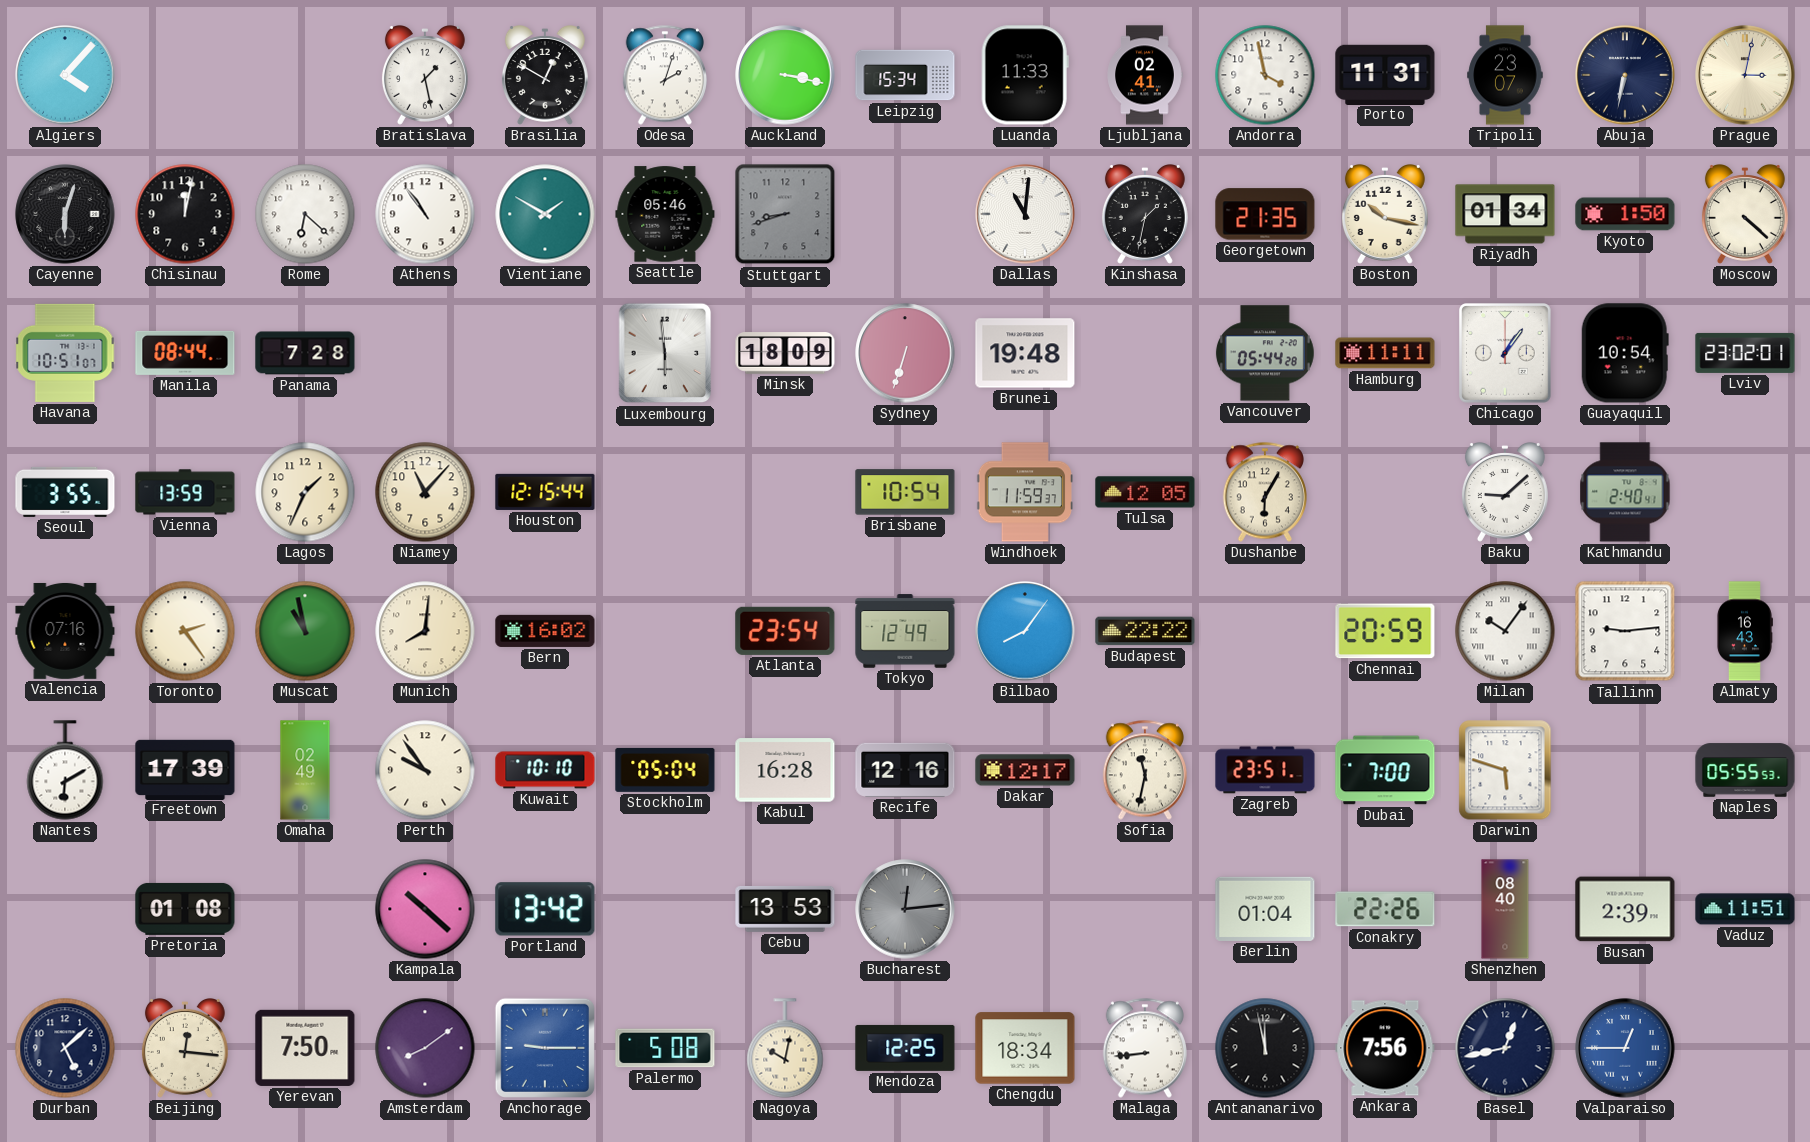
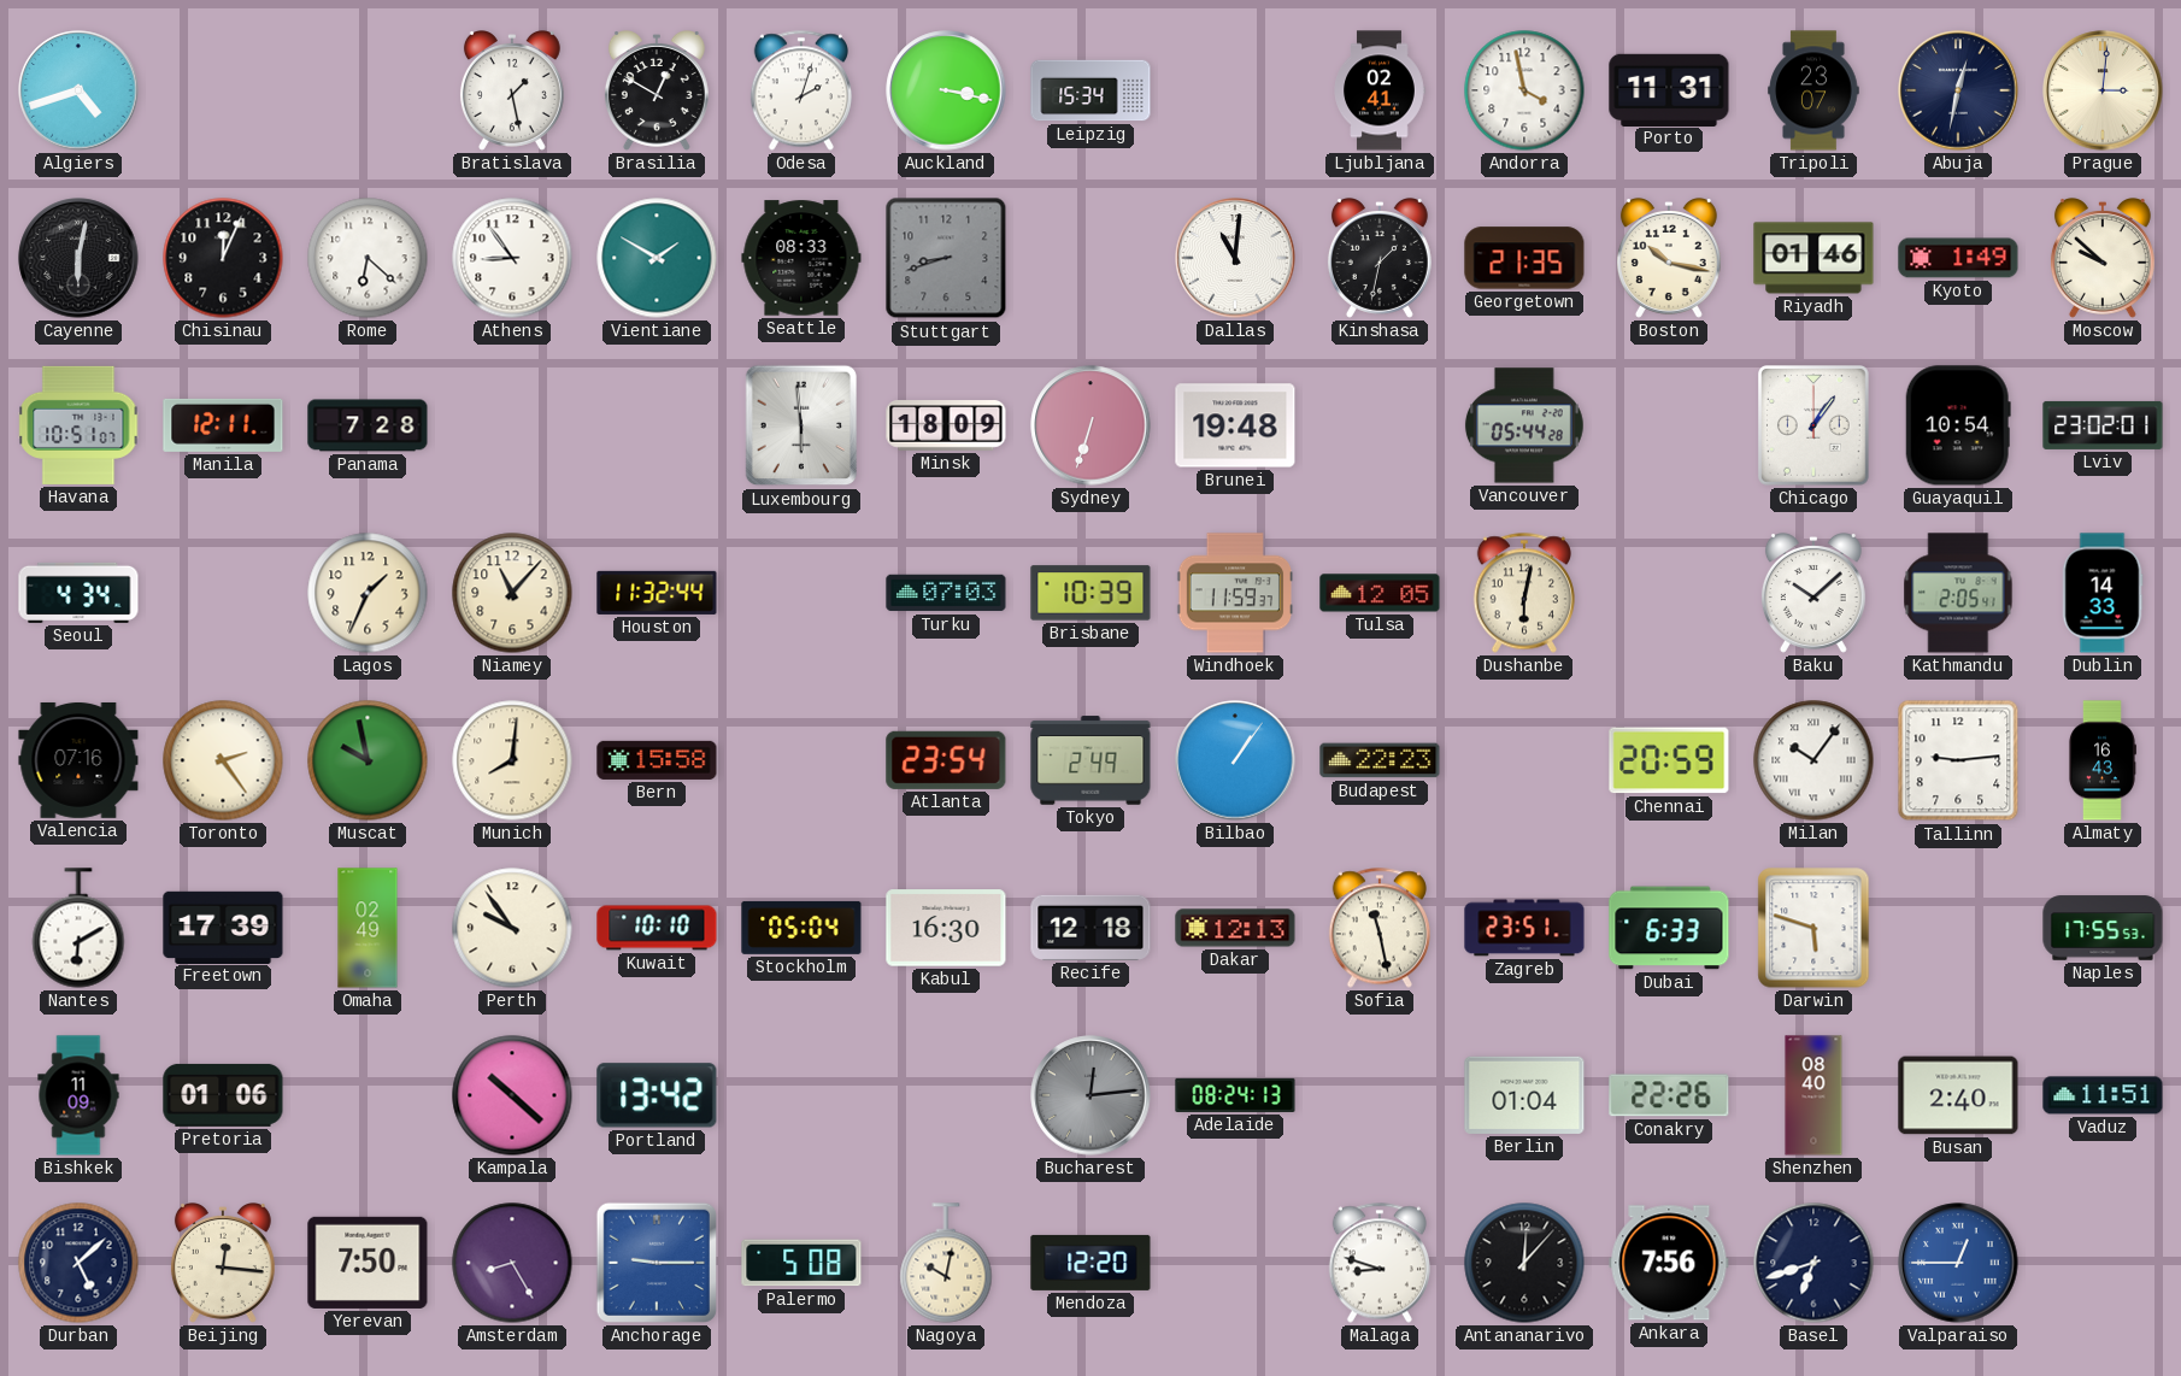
Algiers: 4:07 -> 4:42 (78, 90)
Luanda: 11:33 -> none (1025, 75)
Abuja: 6:32 -> 12:32 (1958, 90)
Prague: 3:02 -> 3:01 (2103, 90)
Cayenne: 6:03 -> 6:02 (78, 258)
Chisinau: 12:02 -> 12:04 (223, 258)
Athens: 10:54 -> 8:54 (512, 258)
Seattle: 05:46 -> 08:33 (801, 258)
Riyadh: 01:34 -> 01:46 (1813, 258)
Kyoto: 1:50 -> 1:49 (1958, 258)
Moscow: 4:22 -> 9:52 (2103, 259)
Manila: 08:44 -> 12:11 (223, 425)
Hamburg: 11:11 -> none (1385, 353)
Seoul: 3:55 -> 4:34 (78, 593)
Vienna: 13:59 -> none (185, 492)
Houston: 12:15 -> 11:32 (657, 593)
Turku: none -> 07:03 (946, 593)
Brisbane: 10:54 -> 10:39 (1090, 593)
Dushanbe: 6:05 -> 6:02 (1524, 593)
Baku: 9:08 -> 10:08 (1813, 594)
Kathmandu: 2:40 -> 2:05 (1958, 593)
Dublin: none -> 14:33 (2103, 593)
Muscat: 10:58 -> 9:58 (368, 760)
Bern: 16:02 -> 15:58 (657, 760)
Tokyo: 12:49 -> 2:49 (1090, 760)
Bilbao: 8:06 -> 1:06 (1235, 760)
Budapest: 22:22 -> 22:23 (1380, 760)
Kabul: 16:28 -> 16:30 (946, 928)
Recife: 12:16 -> 12:18 (1090, 928)
Dakar: 12:17 -> 12:13 (1235, 928)
Sofia: 11:32 -> 11:28 (1380, 928)
Dubai: 7:00 -> 6:33 (1669, 928)
Naples: 05:55 -> 17:55 (2103, 928)
Bishkek: none -> 11:09 (78, 1095)
Pretoria: 01:08 -> 01:06 (223, 1095)
Cebu: 13:53 -> none (785, 909)
Adelaide: none -> 08:24 (1235, 1095)
Busan: 2:39 -> 2:40 (1958, 1095)
Amsterdam: 8:09 -> 8:25 (512, 1263)
Mendoza: 12:25 -> 12:20 (1090, 1263)
Chengdu: 18:34 -> none (1025, 1048)
Malaga: 8:44 -> 8:48 (1380, 1263)
Antananarivo: 11:58 -> 12:07 (1524, 1263)
Basel: 12:43 -> 6:42 (1813, 1263)
